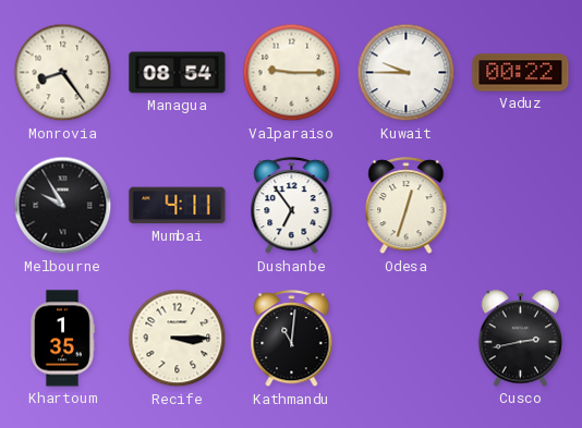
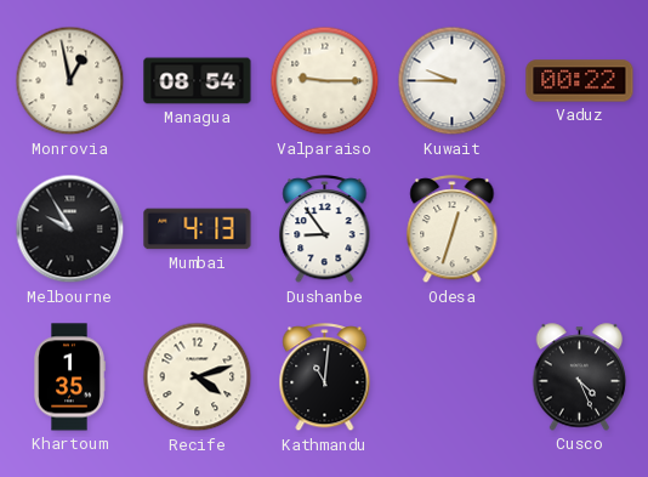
Monrovia: 8:24 -> 12:58 (70, 81)
Mumbai: 4:11 -> 4:13 (198, 229)
Dushanbe: 6:54 -> 8:54 (325, 229)
Recife: 3:15 -> 4:12 (198, 377)
Cusco: 2:43 -> 4:26 (580, 377)
